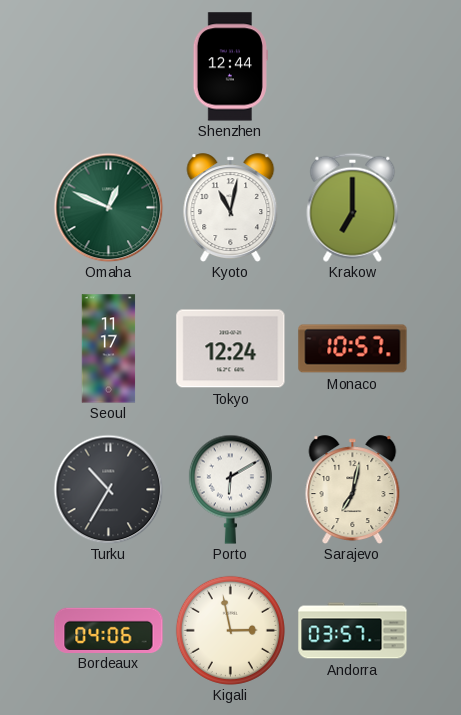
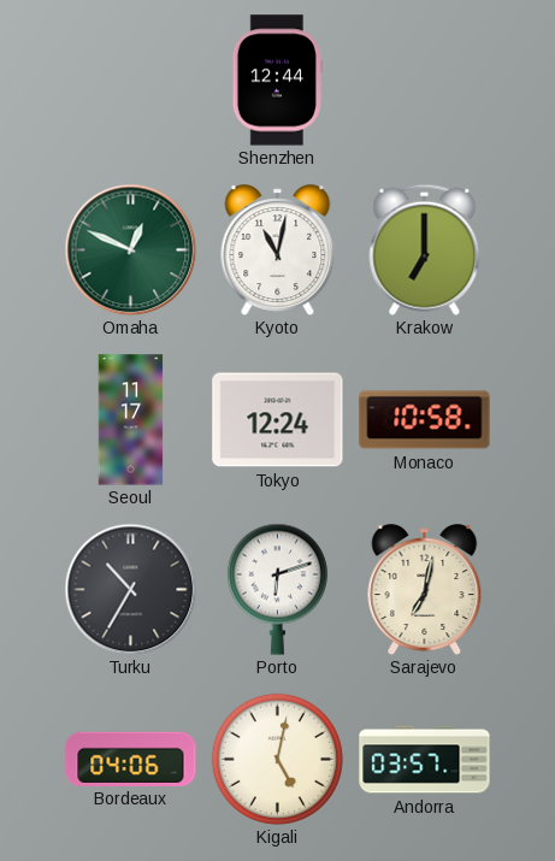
Monaco: 10:57 -> 10:58 (425, 420)
Porto: 6:10 -> 6:12 (277, 589)
Kigali: 2:58 -> 5:02 (277, 759)
